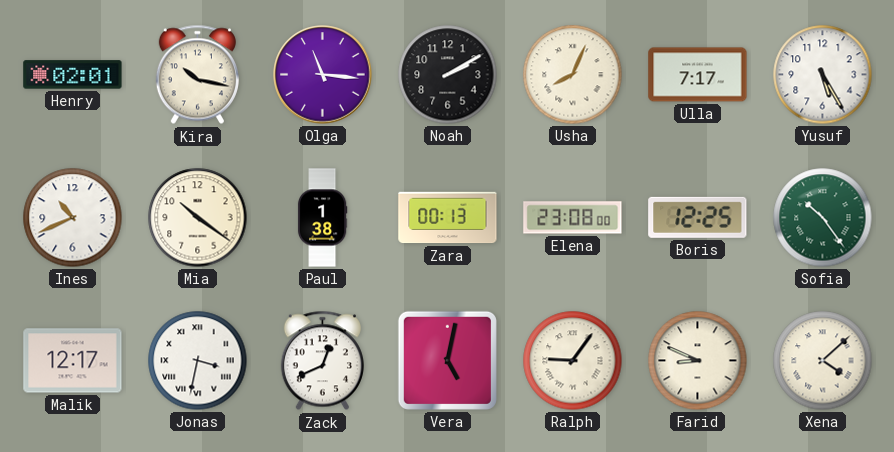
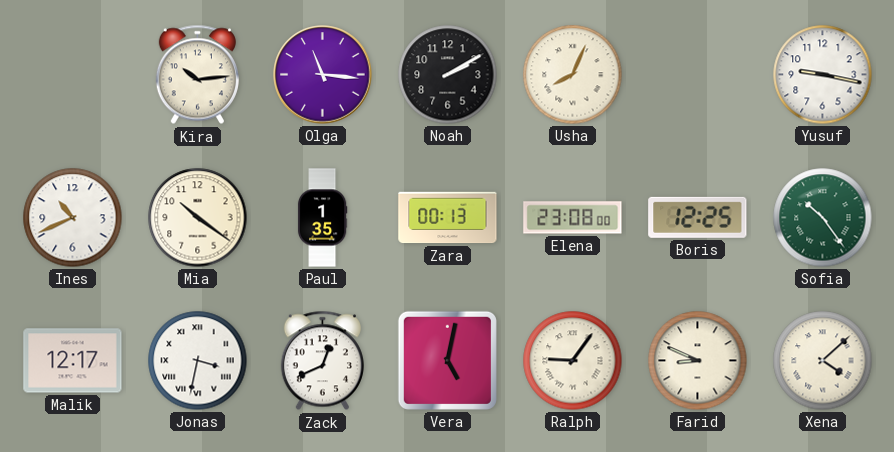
Henry: 02:01 -> none (73, 75)
Kira: 10:17 -> 10:14 (197, 75)
Ulla: 7:17 -> none (698, 75)
Yusuf: 5:25 -> 9:17 (823, 75)
Paul: 1:38 -> 1:35 (322, 218)
